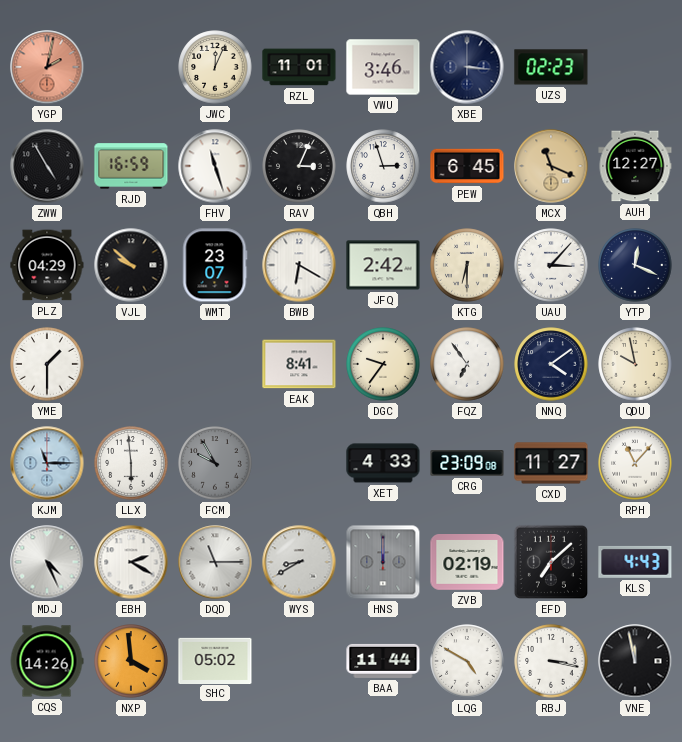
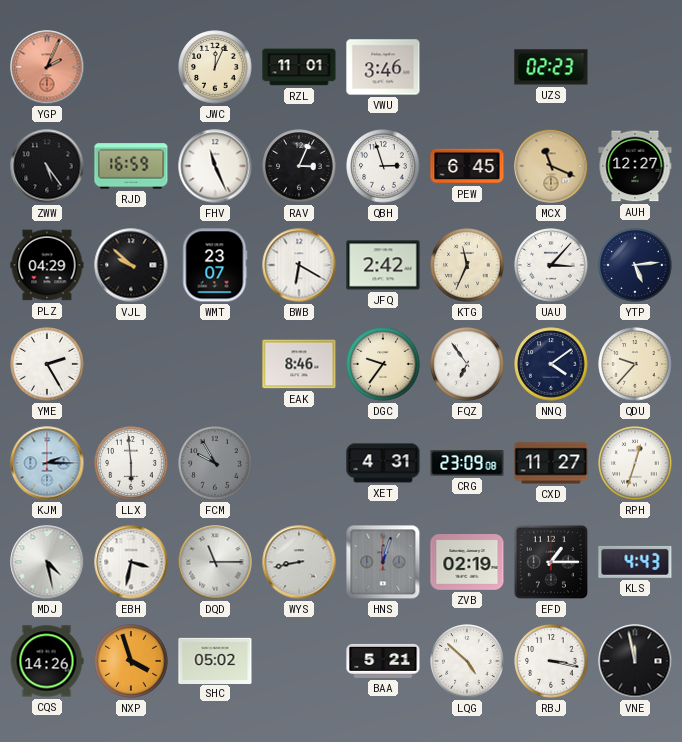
YGP: 2:02 -> 2:04 (47, 67)
XBE: 3:16 -> none (467, 67)
ZWW: 4:55 -> 5:24 (47, 166)
FHV: 11:27 -> 11:26 (215, 166)
KTG: 6:30 -> 11:34 (467, 265)
YTP: 12:19 -> 5:14 (635, 265)
YME: 1:30 -> 2:25 (47, 364)
EAK: 8:41 -> 8:46 (299, 364)
QDU: 9:58 -> 9:37 (635, 364)
KJM: 11:15 -> 2:15 (47, 463)
XET: 4:33 -> 4:31 (383, 463)
RPH: 11:07 -> 12:33 (635, 463)
MDJ: 4:26 -> 4:28 (47, 562)
EBH: 2:20 -> 3:32 (131, 562)
WYS: 8:40 -> 8:43 (299, 562)
HNS: 12:00 -> 12:03 (383, 562)
EFD: 7:08 -> 1:15 (551, 562)
NXP: 3:59 -> 3:57 (131, 661)
BAA: 11:44 -> 5:21 (383, 661)
LQG: 4:50 -> 4:52 (467, 661)
